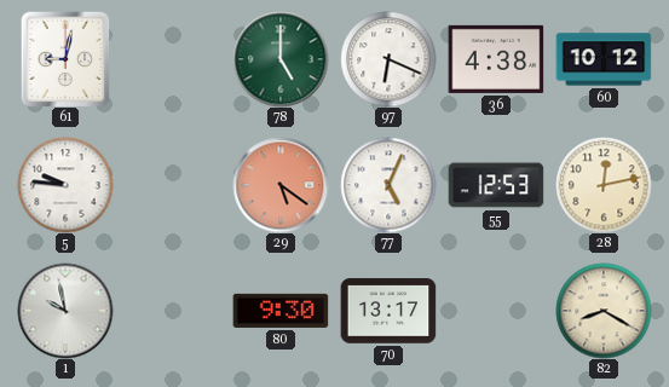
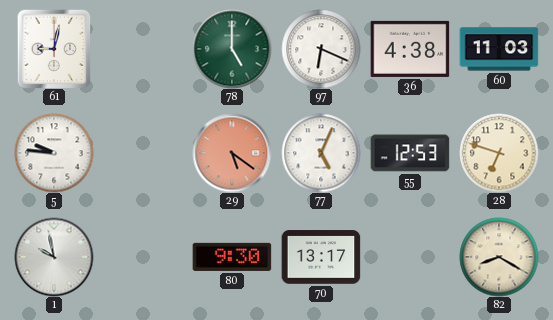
60: 10:12 -> 11:03 (499, 49)
28: 12:13 -> 6:48 (499, 153)
